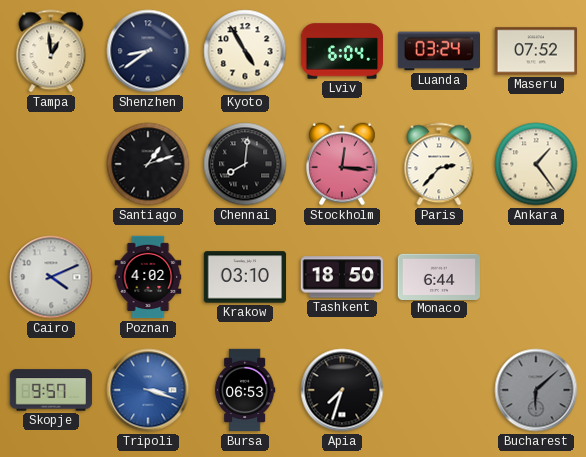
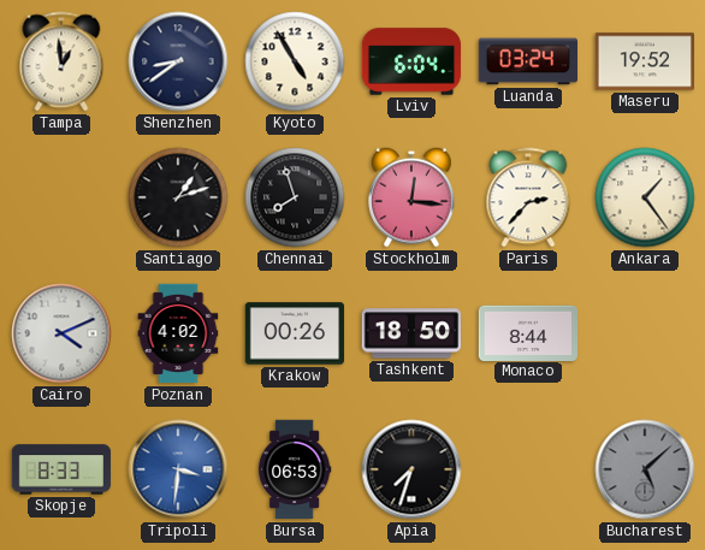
Maseru: 07:52 -> 19:52 (644, 61)
Chennai: 8:01 -> 7:57 (295, 197)
Krakow: 03:10 -> 00:26 (295, 333)
Monaco: 6:44 -> 8:44 (528, 332)
Skopje: 9:57 -> 8:33 (61, 469)
Tripoli: 3:18 -> 3:31 (178, 469)
Bucharest: 6:08 -> 5:08 (645, 469)
